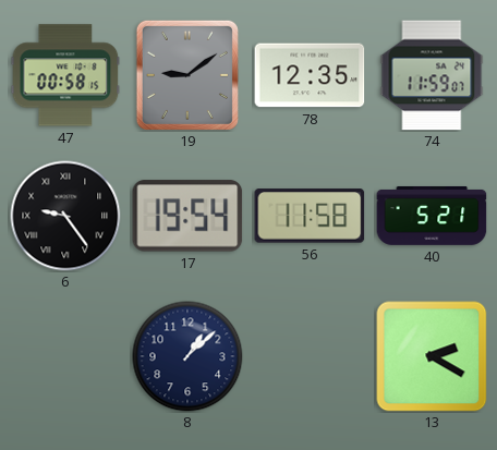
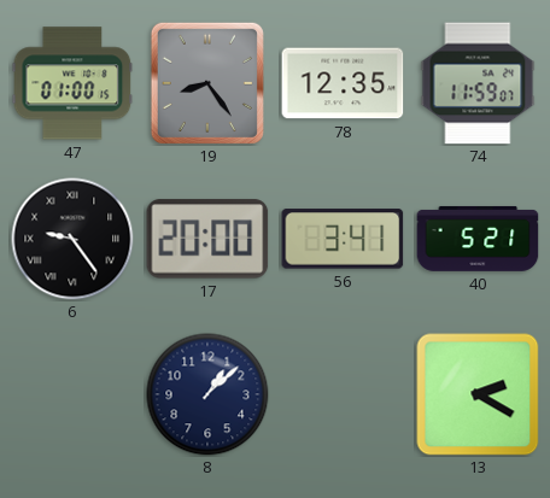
47: 00:58 -> 01:00 (72, 83)
19: 9:09 -> 8:24 (207, 83)
17: 19:54 -> 20:00 (207, 239)
56: 11:58 -> 3:41 (343, 239)
